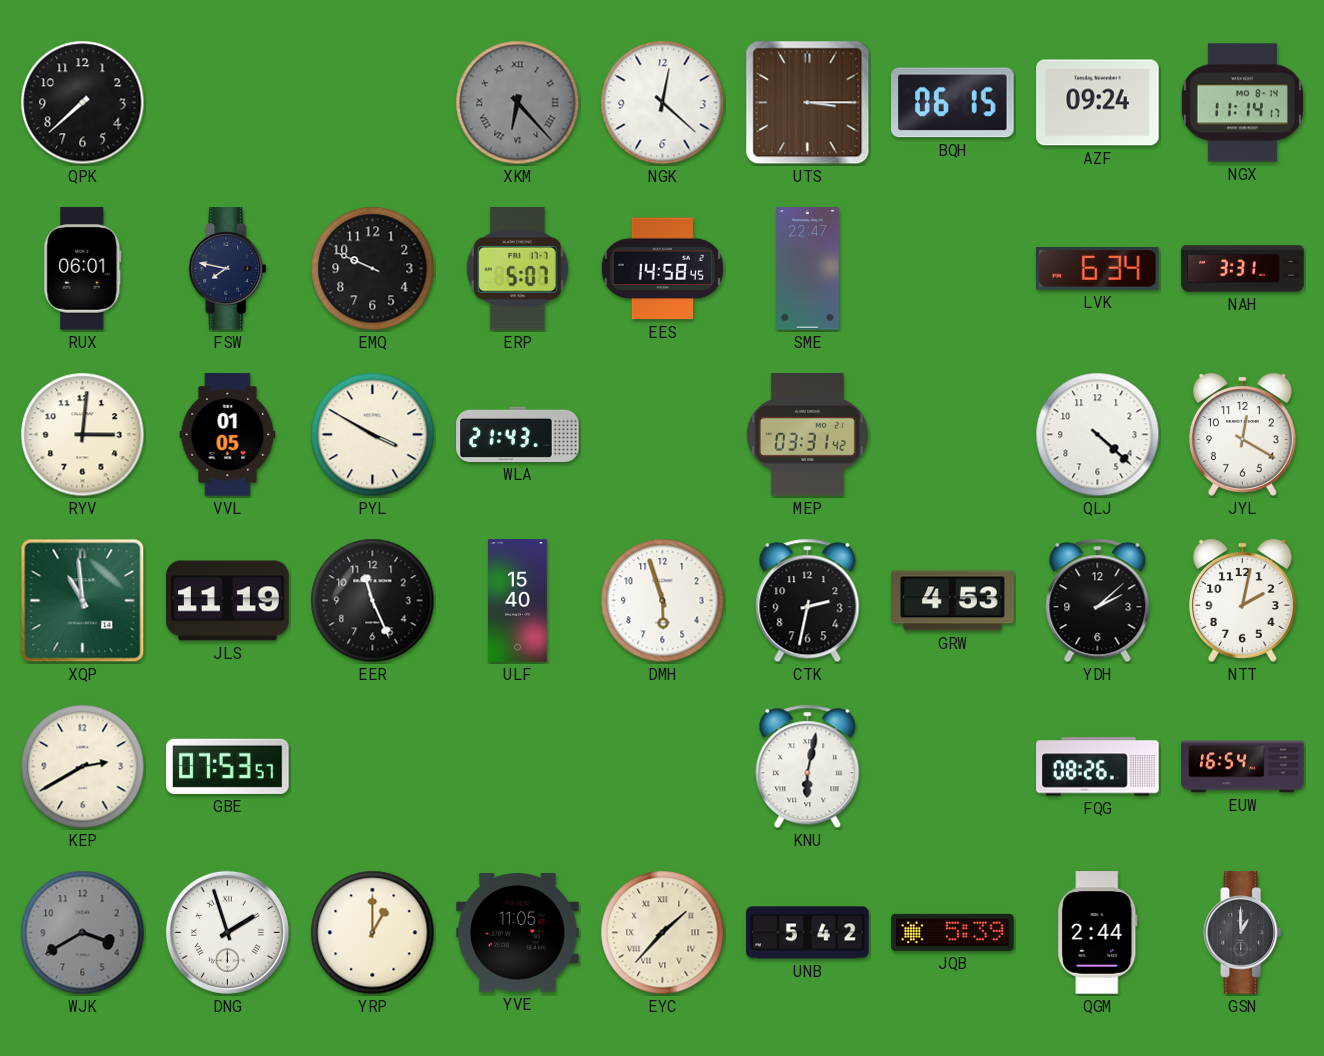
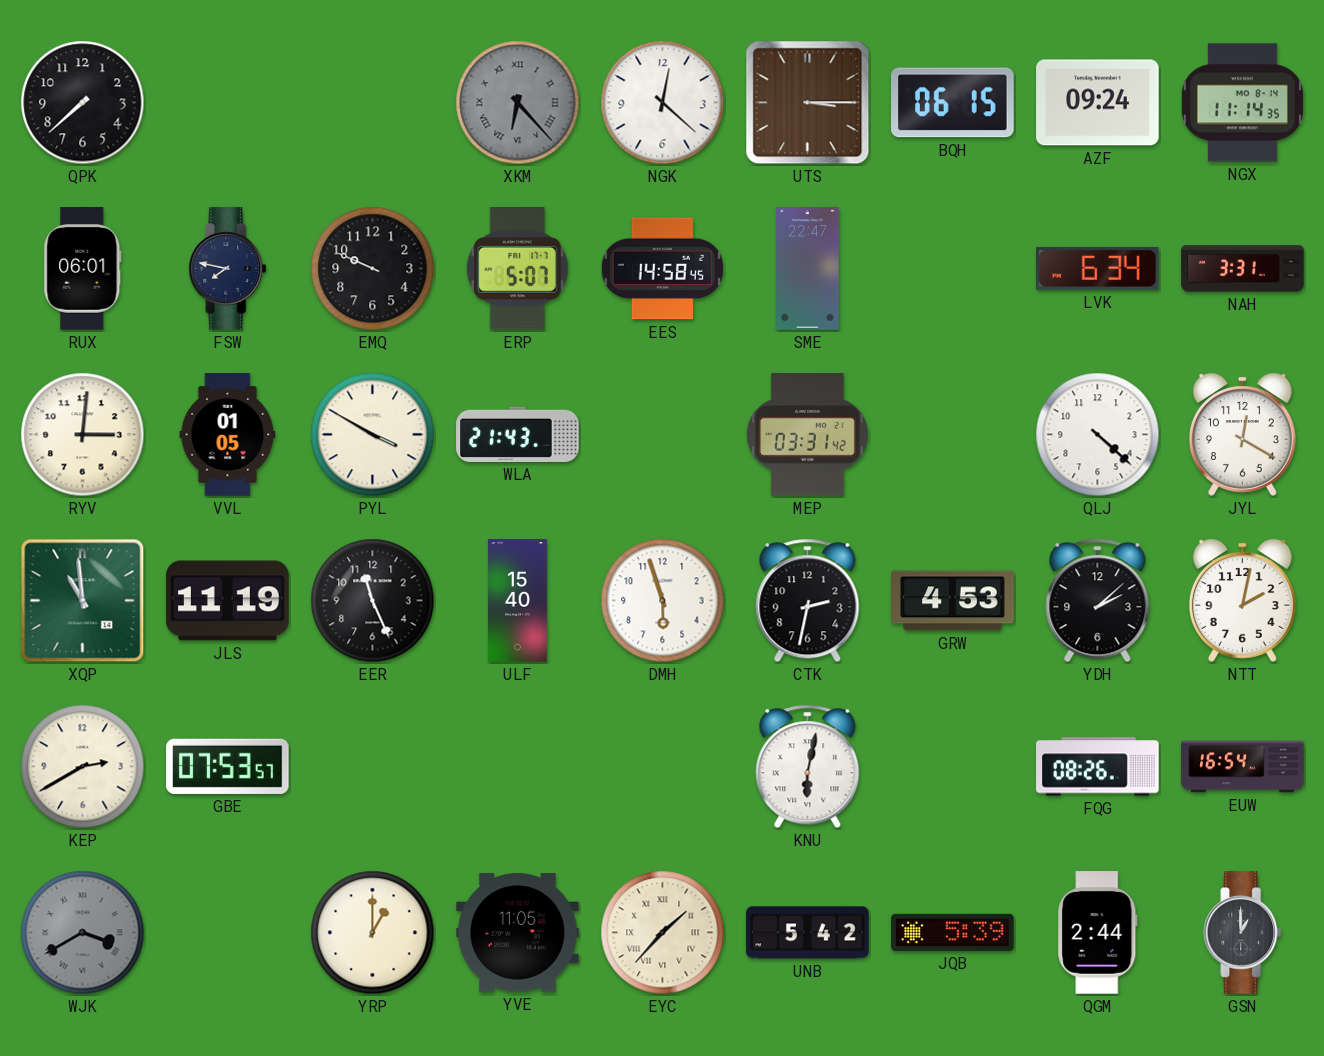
NGX: 11:14:17 -> 11:14:35 (1242, 103)
WJK numerals: Arabic -> Roman (83, 933)
DNG: 1:57 -> none (227, 932)
